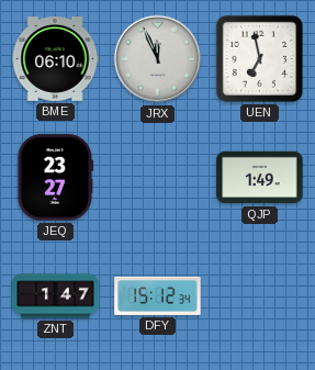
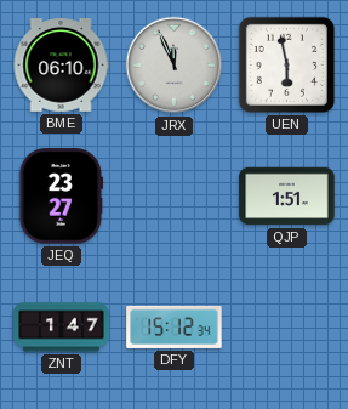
UEN: 6:58 -> 5:58 (286, 64)
QJP: 1:49 -> 1:51 (287, 197)
